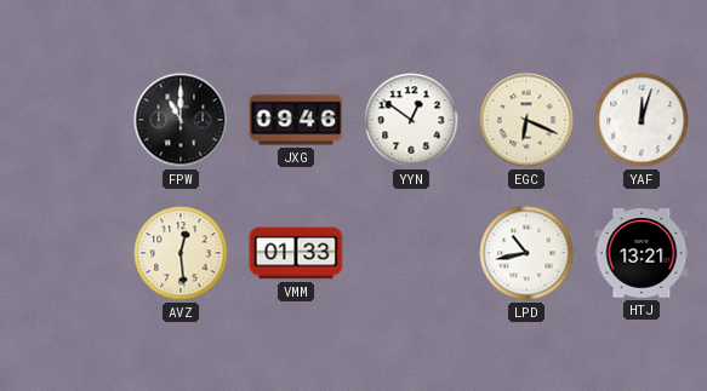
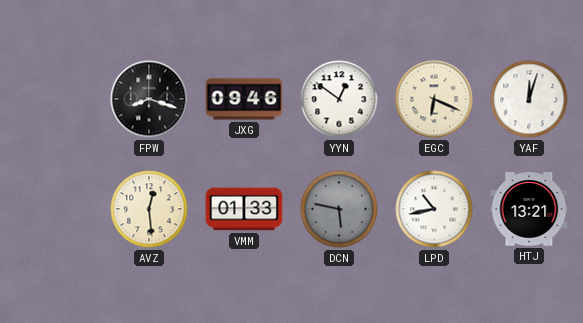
FPW: 11:00 -> 8:18 (149, 99)
DCN: none -> 5:47 (339, 209)
